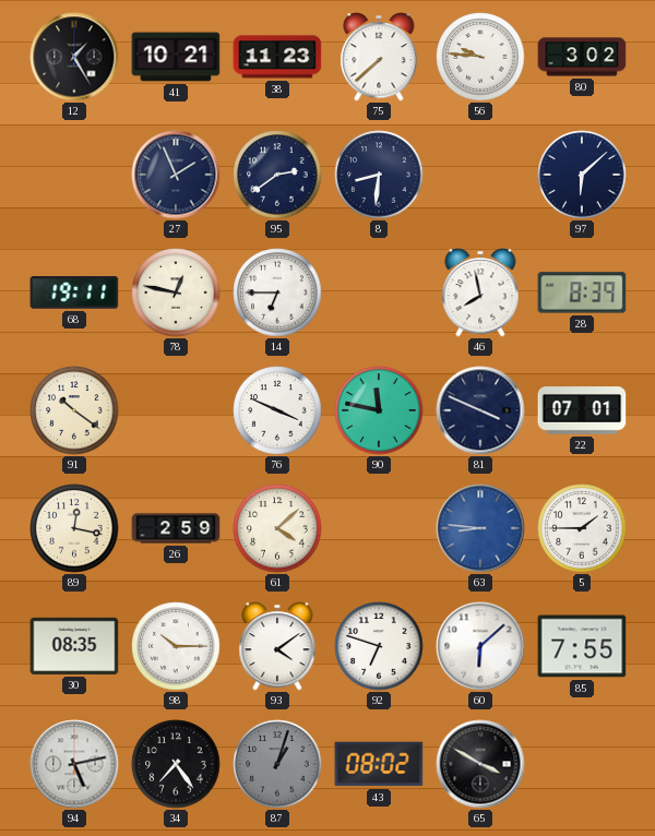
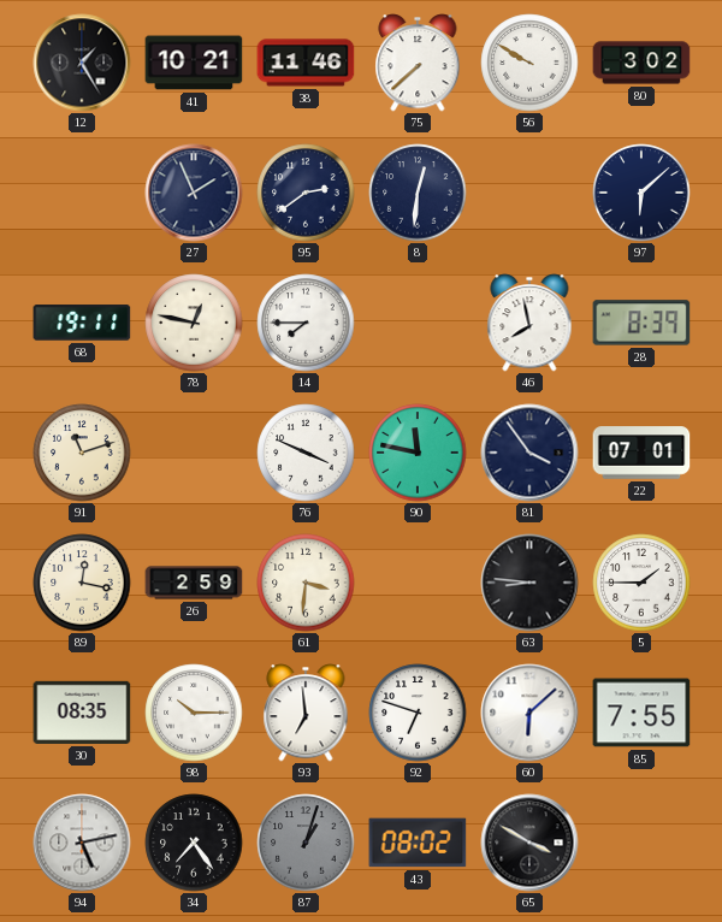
38: 11:23 -> 11:46 (306, 63)
56: 9:46 -> 9:50 (529, 63)
8: 8:31 -> 12:31 (418, 193)
14: 6:45 -> 7:45 (306, 323)
91: 10:21 -> 11:12 (82, 453)
81: 3:49 -> 3:54 (529, 453)
61: 4:08 -> 3:31 (306, 583)
63 dial: blue -> black (529, 583)
93: 4:09 -> 6:59 (306, 713)
